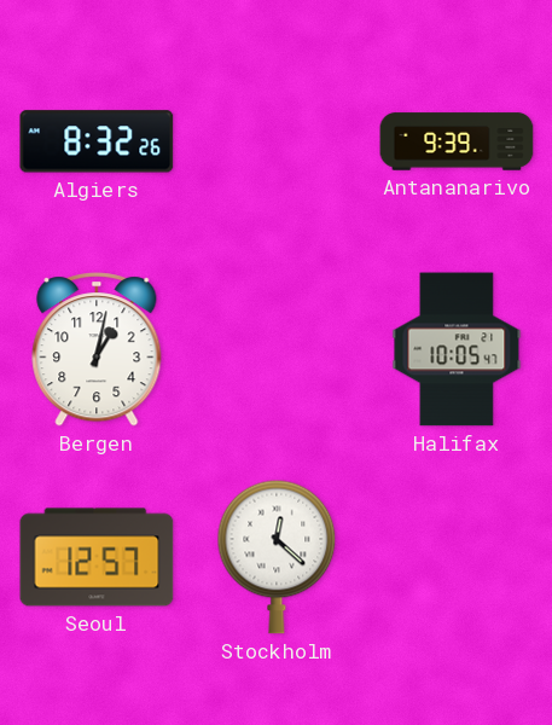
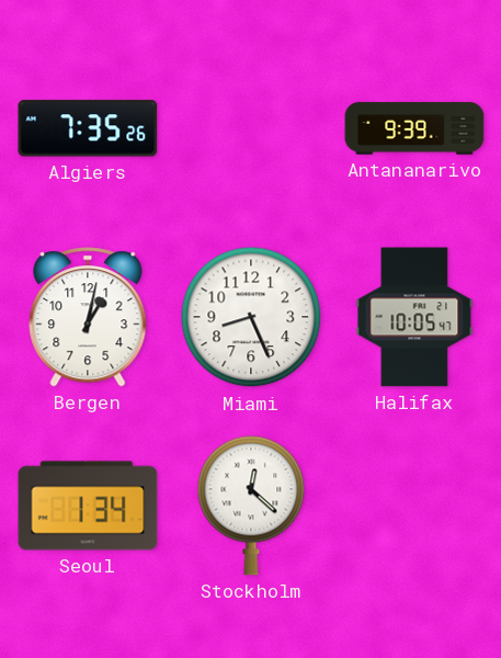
Algiers: 8:32 -> 7:35 (88, 128)
Miami: none -> 8:26 (251, 317)
Seoul: 12:57 -> 1:34 (88, 506)
